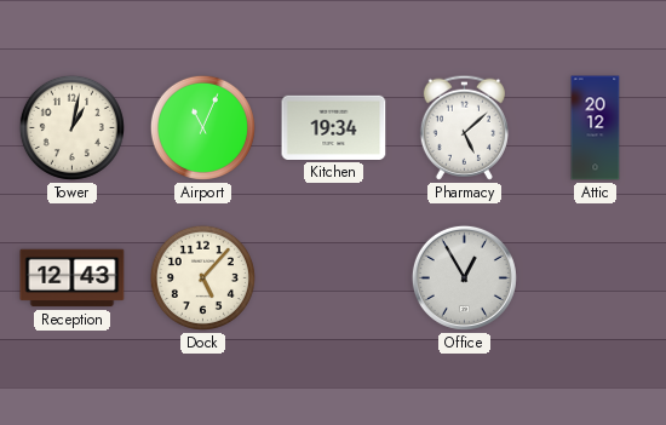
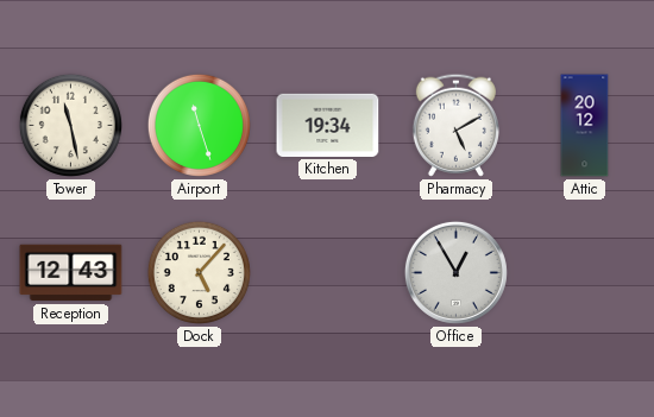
Tower: 1:02 -> 11:28 (70, 125)
Airport: 11:04 -> 11:27 (199, 125)
Pharmacy: 5:08 -> 5:10 (455, 125)
